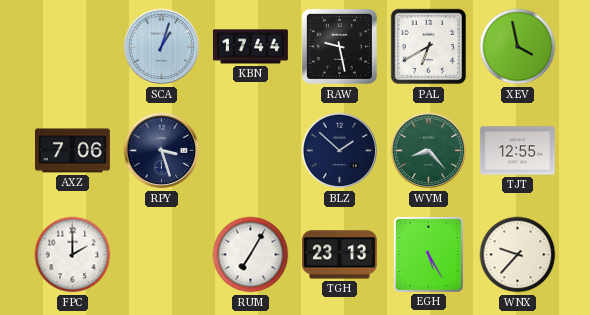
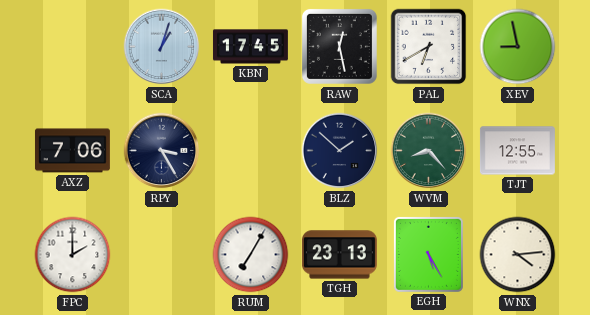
KBN: 17:44 -> 17:45 (250, 47)
RAW: 9:28 -> 12:28 (339, 46)
XEV: 3:58 -> 8:58 (518, 47)
RPY: 3:27 -> 3:25 (162, 151)
WNX: 9:37 -> 4:14 (518, 255)
